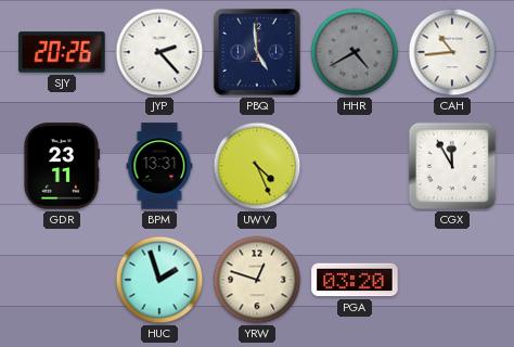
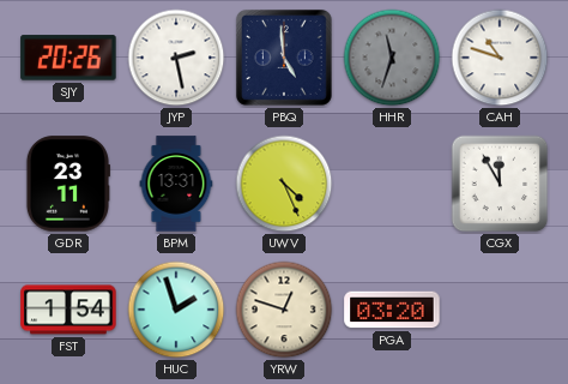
JYP: 2:23 -> 2:28 (176, 58)
HHR: 4:40 -> 11:33 (392, 58)
CAH: 10:44 -> 10:48 (500, 58)
FST: none -> 1:54 (68, 310)
